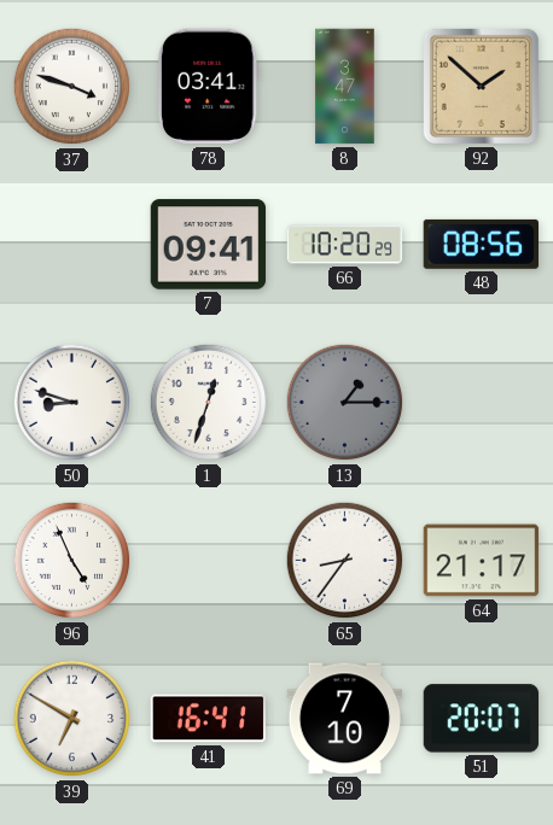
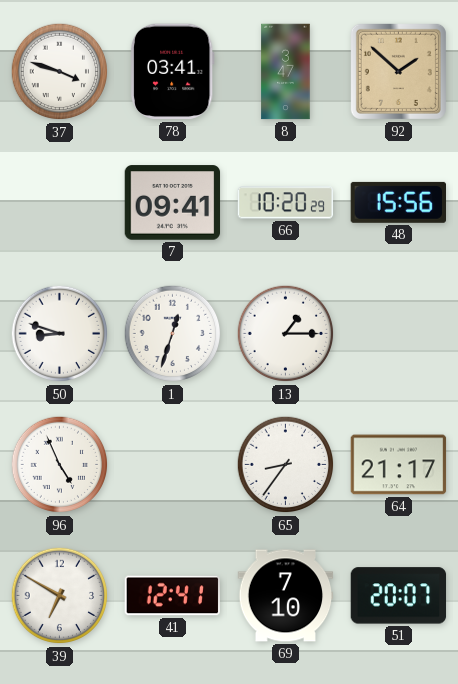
48: 08:56 -> 15:56 (398, 202)
13 dial: grey -> white (286, 334)
41: 16:41 -> 12:41 (173, 596)
